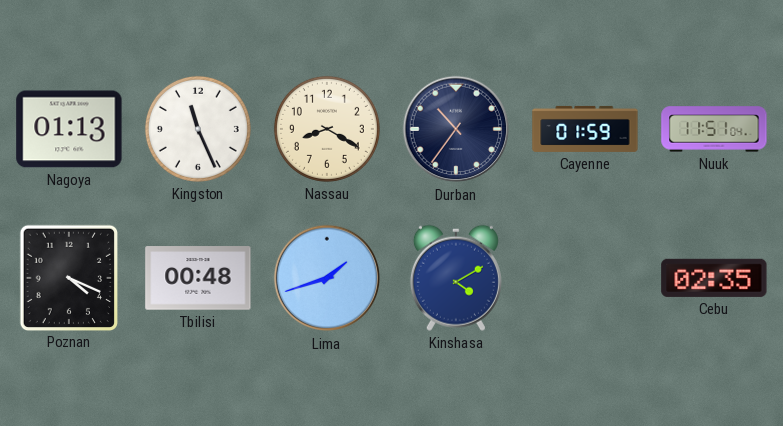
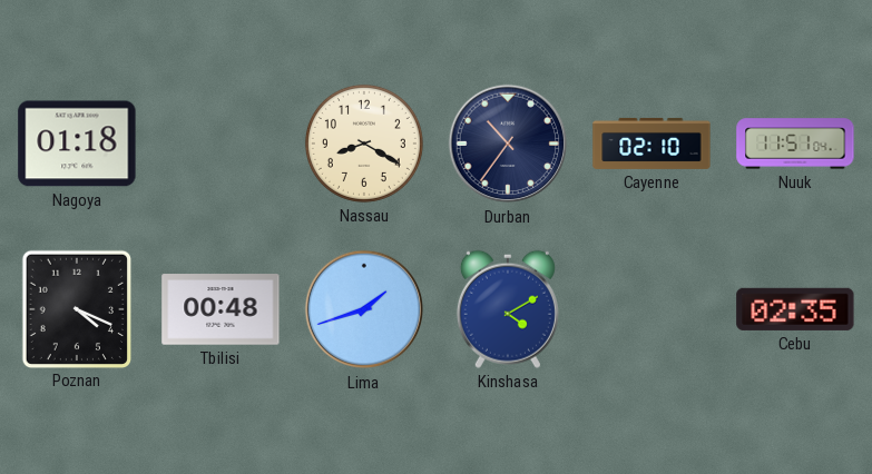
Nagoya: 01:13 -> 01:18 (77, 144)
Kingston: 11:26 -> none (198, 129)
Cayenne: 01:59 -> 02:10 (651, 144)
